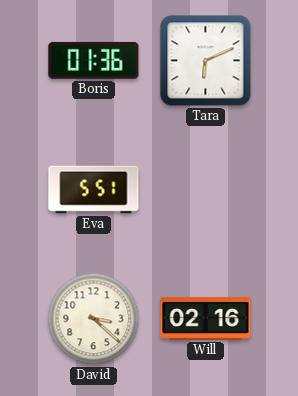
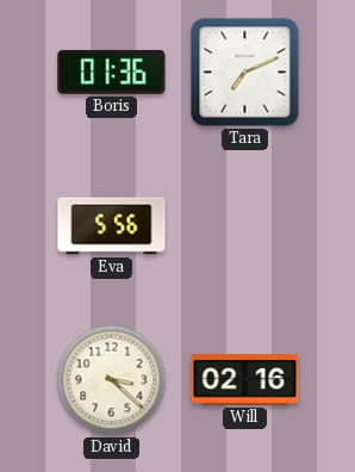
Tara: 6:11 -> 7:11 (245, 73)
Eva: 5:51 -> 5:56 (112, 226)
